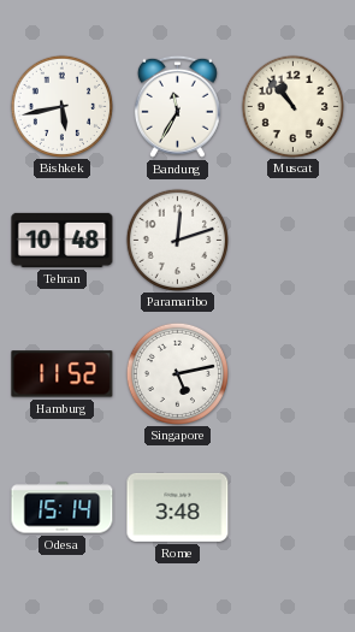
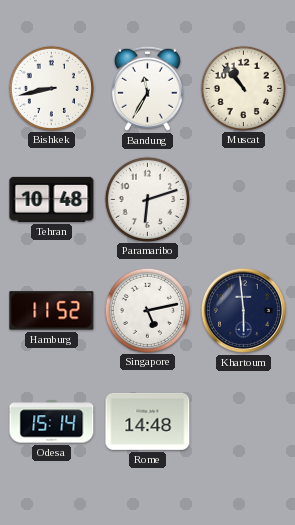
Bishkek: 5:43 -> 8:43 (51, 88)
Paramaribo: 12:12 -> 6:12 (147, 199)
Khartoum: none -> 5:59 (243, 310)
Rome: 3:48 -> 14:48 (148, 421)
